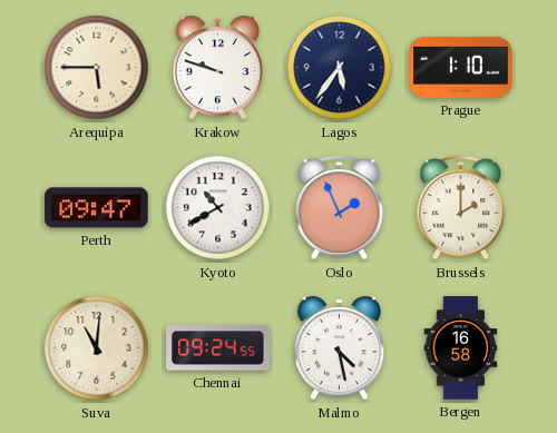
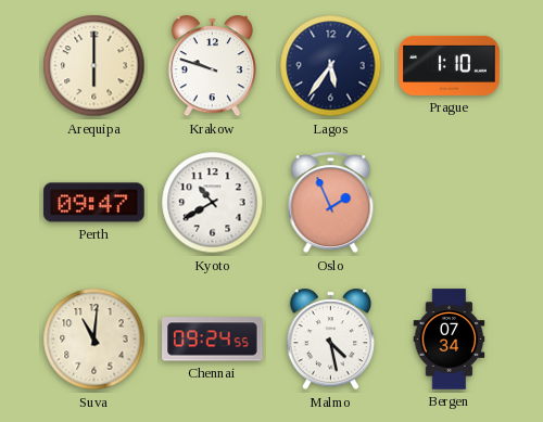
Arequipa: 5:45 -> 6:00 (94, 66)
Brussels: 2:00 -> none (461, 208)
Bergen: 16:58 -> 07:34 (450, 340)
